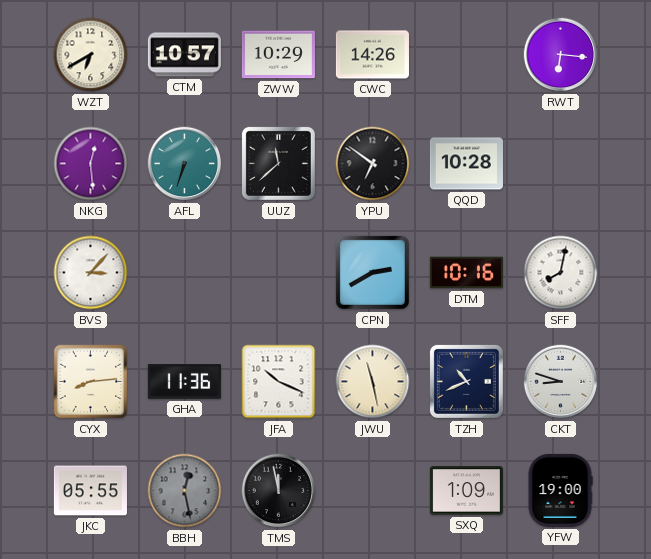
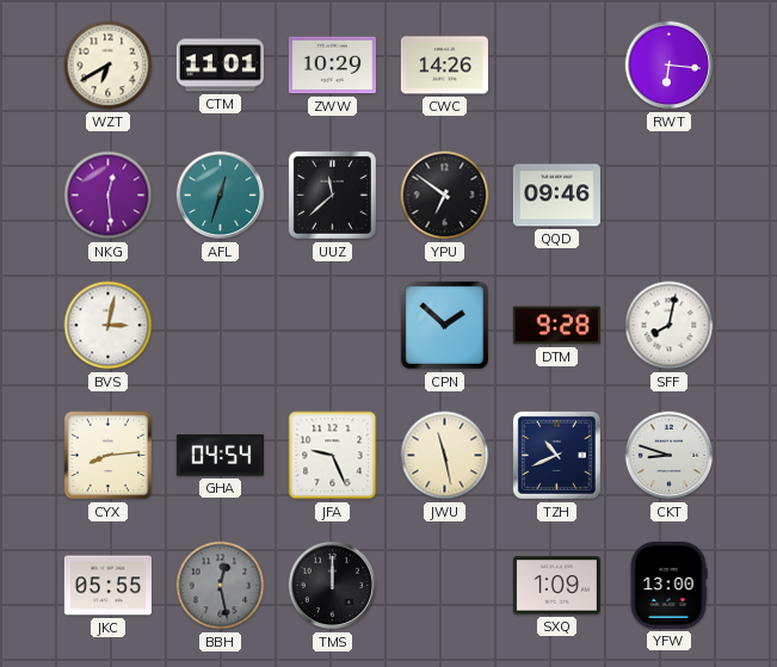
CTM: 10:57 -> 11:01 (220, 66)
AFL: 6:33 -> 12:33 (221, 196)
QQD: 10:28 -> 09:46 (556, 196)
BVS: 3:07 -> 3:02 (109, 326)
CPN: 2:40 -> 1:52 (444, 325)
DTM: 10:16 -> 9:28 (556, 326)
GHA: 11:36 -> 04:54 (220, 456)
JFA: 10:19 -> 9:26 (333, 456)
TMS: 11:58 -> 12:00 (333, 586)
YFW: 19:00 -> 13:00 (668, 585)
